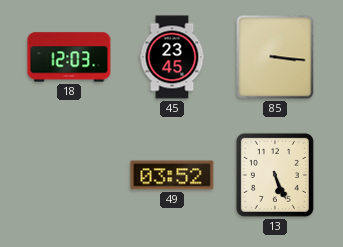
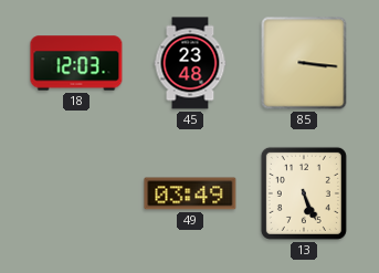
45: 23:45 -> 23:48 (190, 63)
49: 03:52 -> 03:49 (190, 193)
